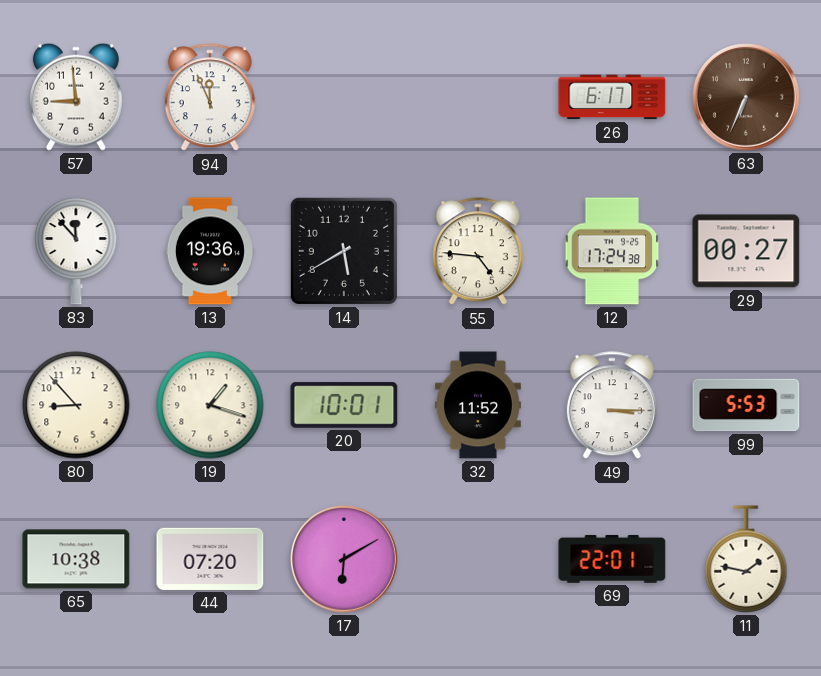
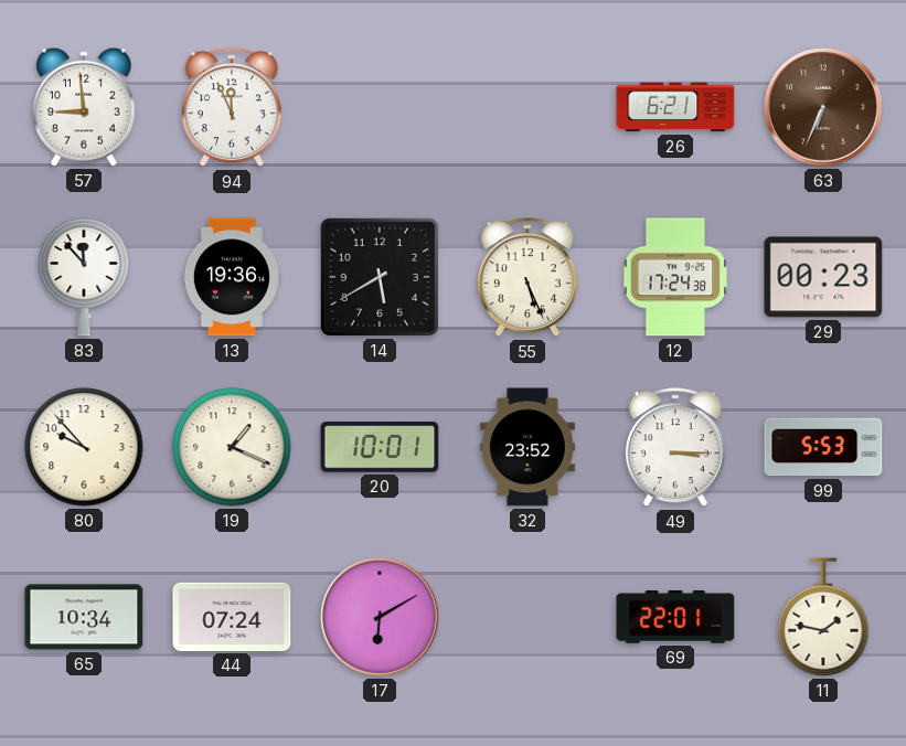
26: 6:17 -> 6:21 (675, 107)
55: 4:46 -> 5:26 (527, 278)
29: 00:27 -> 00:23 (823, 277)
80: 8:53 -> 9:53 (84, 447)
19: 1:18 -> 1:19 (232, 447)
32: 11:52 -> 23:52 (527, 447)
65: 10:38 -> 10:34 (84, 617)
44: 07:20 -> 07:24 (232, 617)
